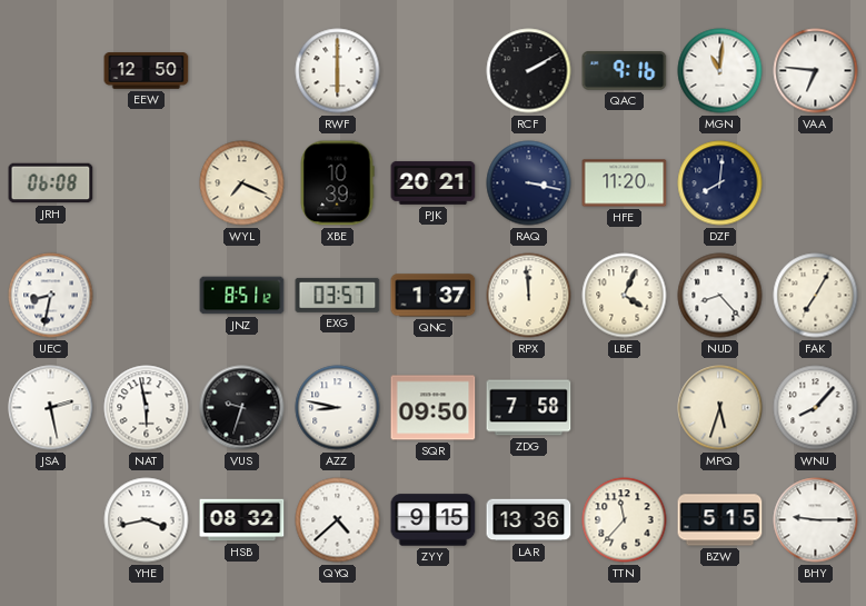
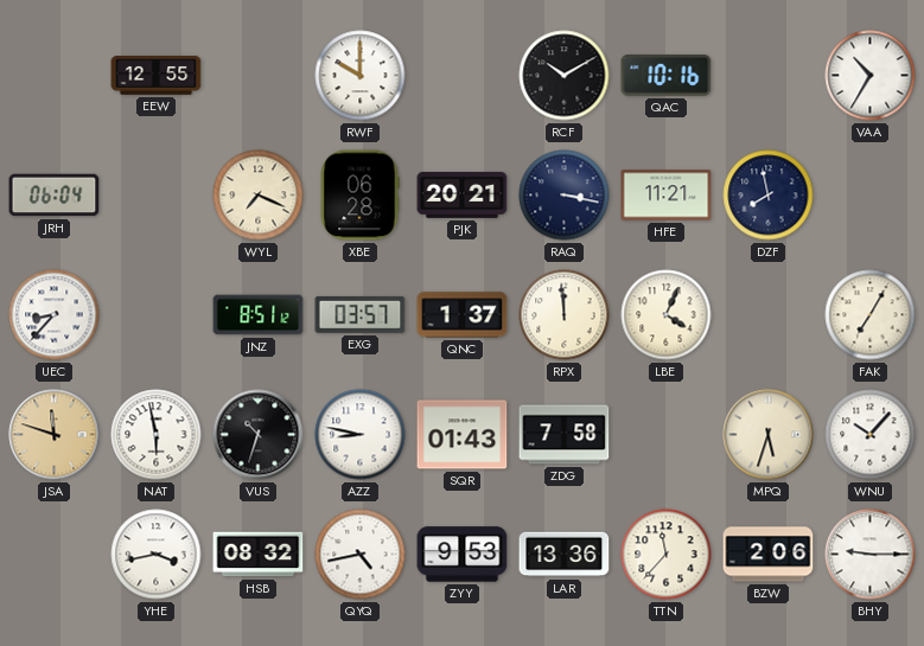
EEW: 12:50 -> 12:55 (157, 76)
RWF: 6:00 -> 10:00 (361, 76)
RCF: 2:10 -> 10:10 (565, 76)
QAC: 9:16 -> 10:16 (667, 76)
MGN: 11:01 -> none (720, 71)
VAA: 6:46 -> 10:35 (871, 76)
JRH: 06:08 -> 06:04 (55, 196)
XBE: 10:39 -> 06:28 (359, 196)
HFE: 11:20 -> 11:21 (667, 196)
DZF: 8:01 -> 7:58 (769, 196)
UEC: 8:32 -> 8:37 (55, 315)
NUD: 8:23 -> none (720, 296)
JSA: 2:28 -> 11:48 (55, 435)
JSA dial: white -> champagne (55, 435)
VUS: 9:33 -> 10:33 (259, 435)
SQR: 09:50 -> 01:43 (463, 435)
WNU: 8:07 -> 10:07 (871, 435)
QYQ: 4:38 -> 4:43 (361, 555)
ZYY: 9:15 -> 9:53 (463, 555)
BZW: 5:15 -> 2:06 (769, 555)
